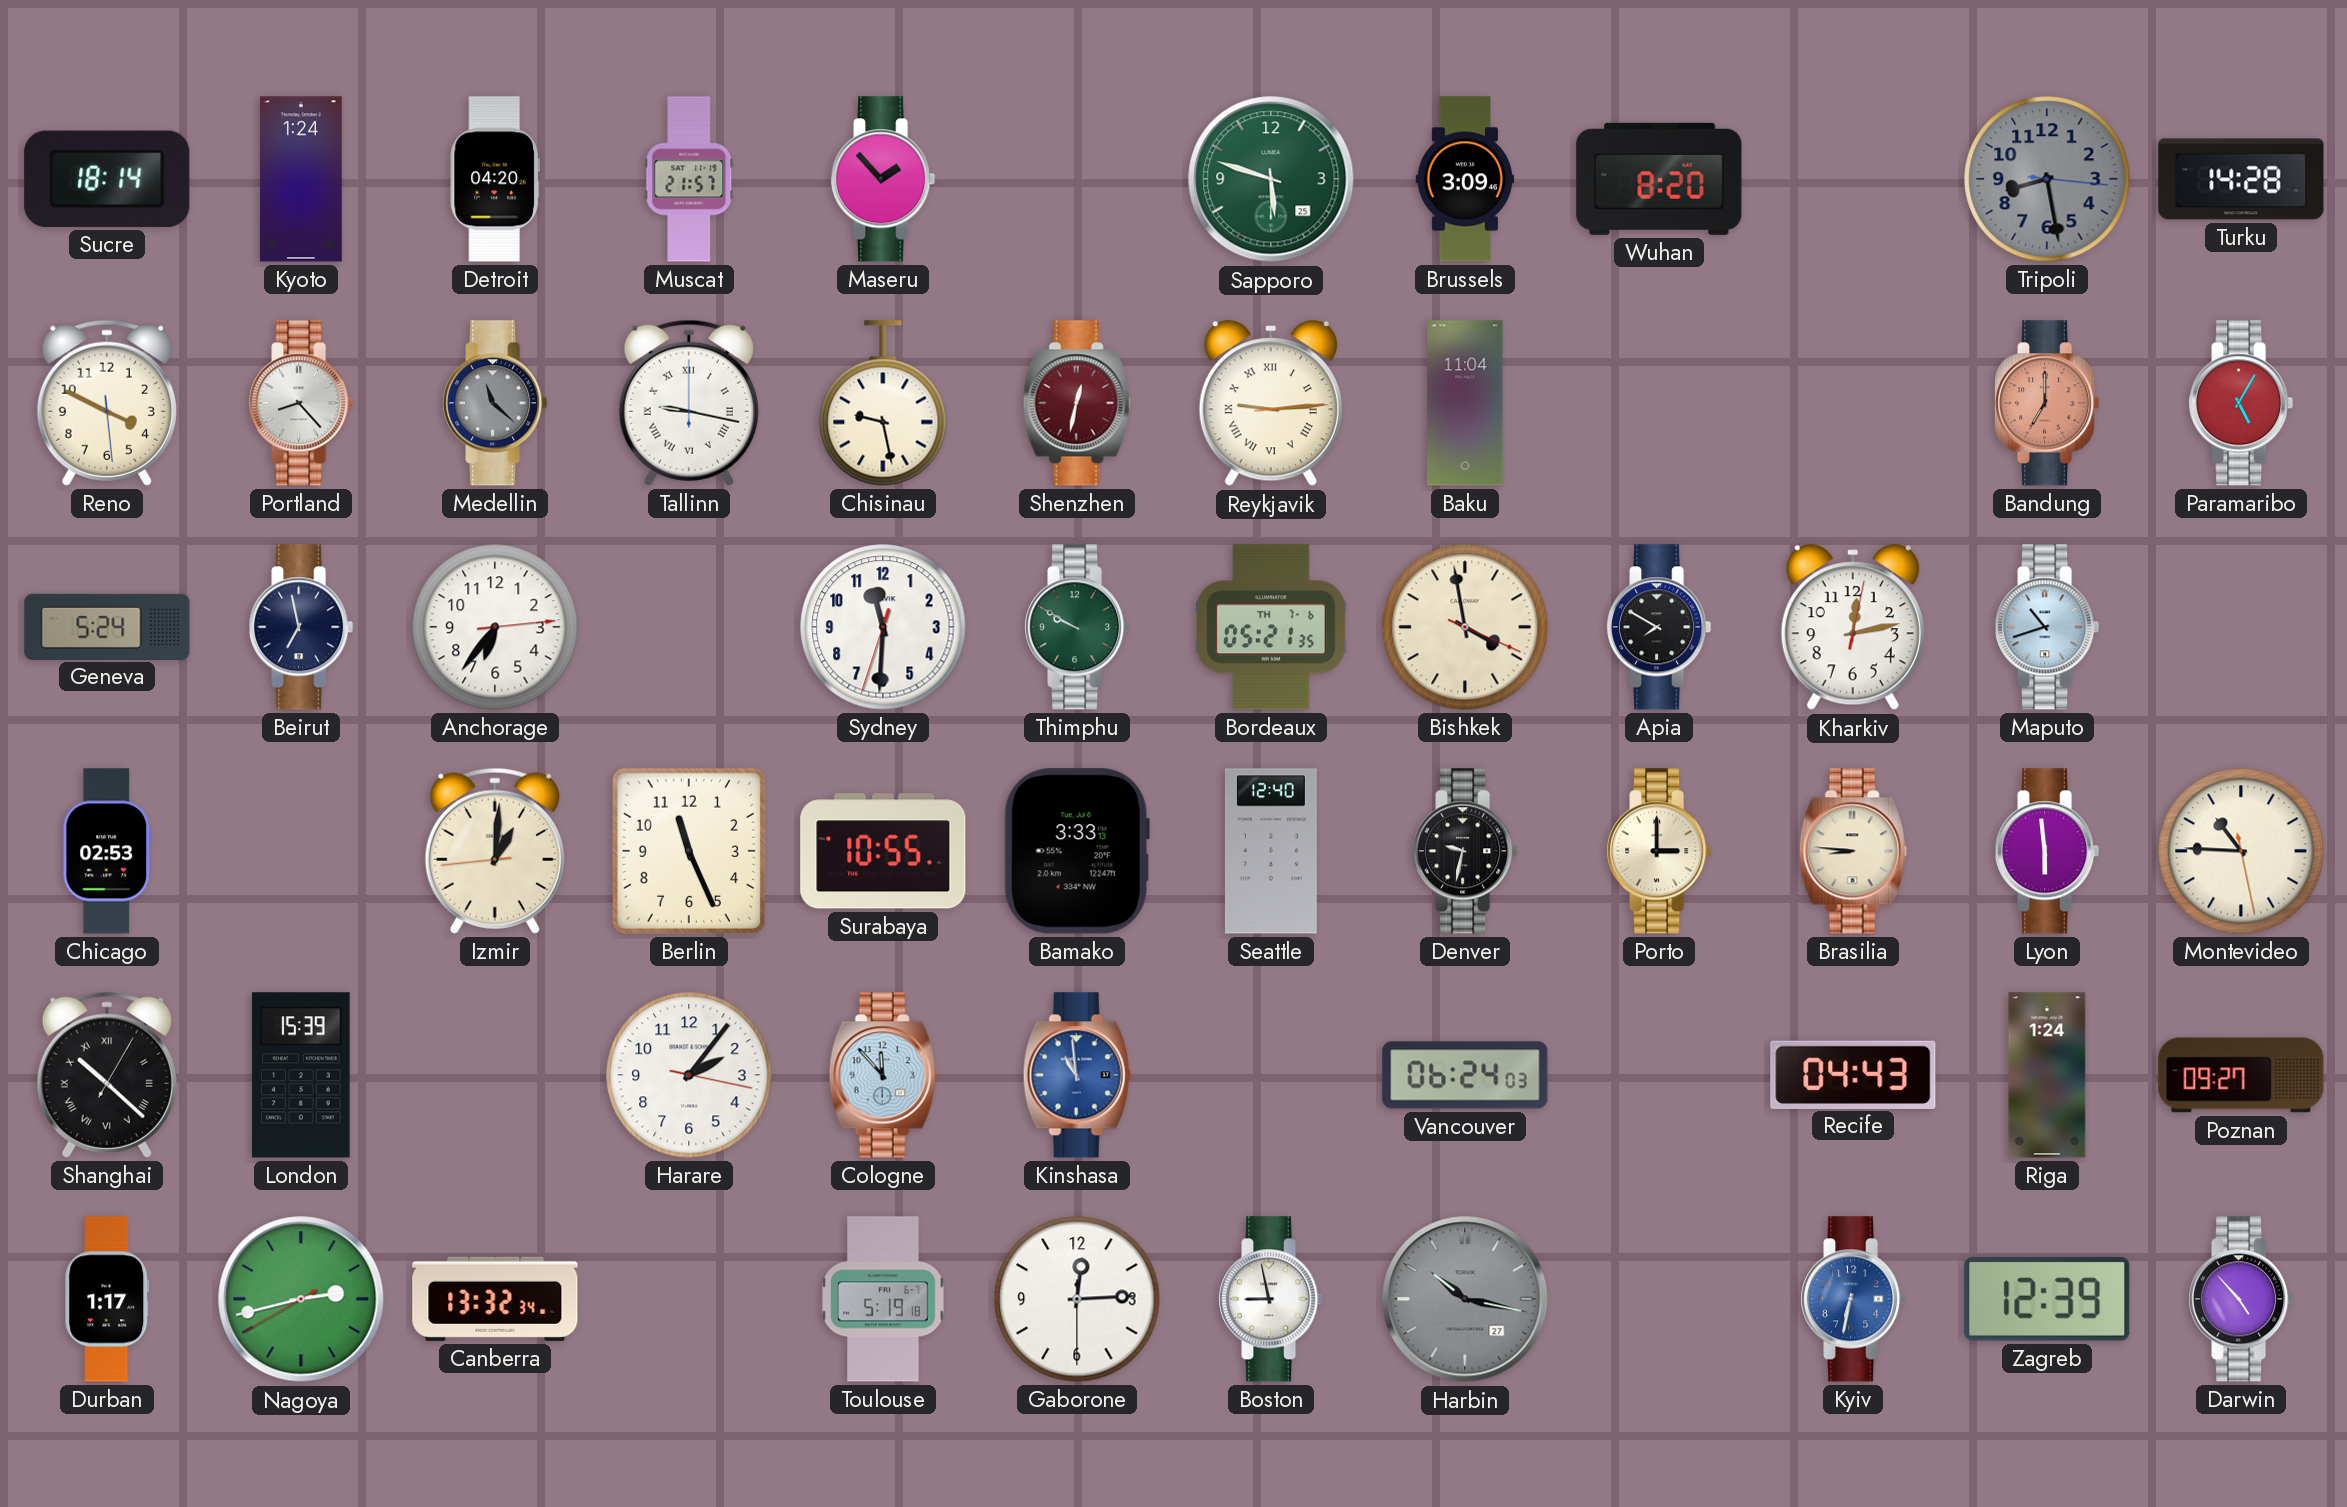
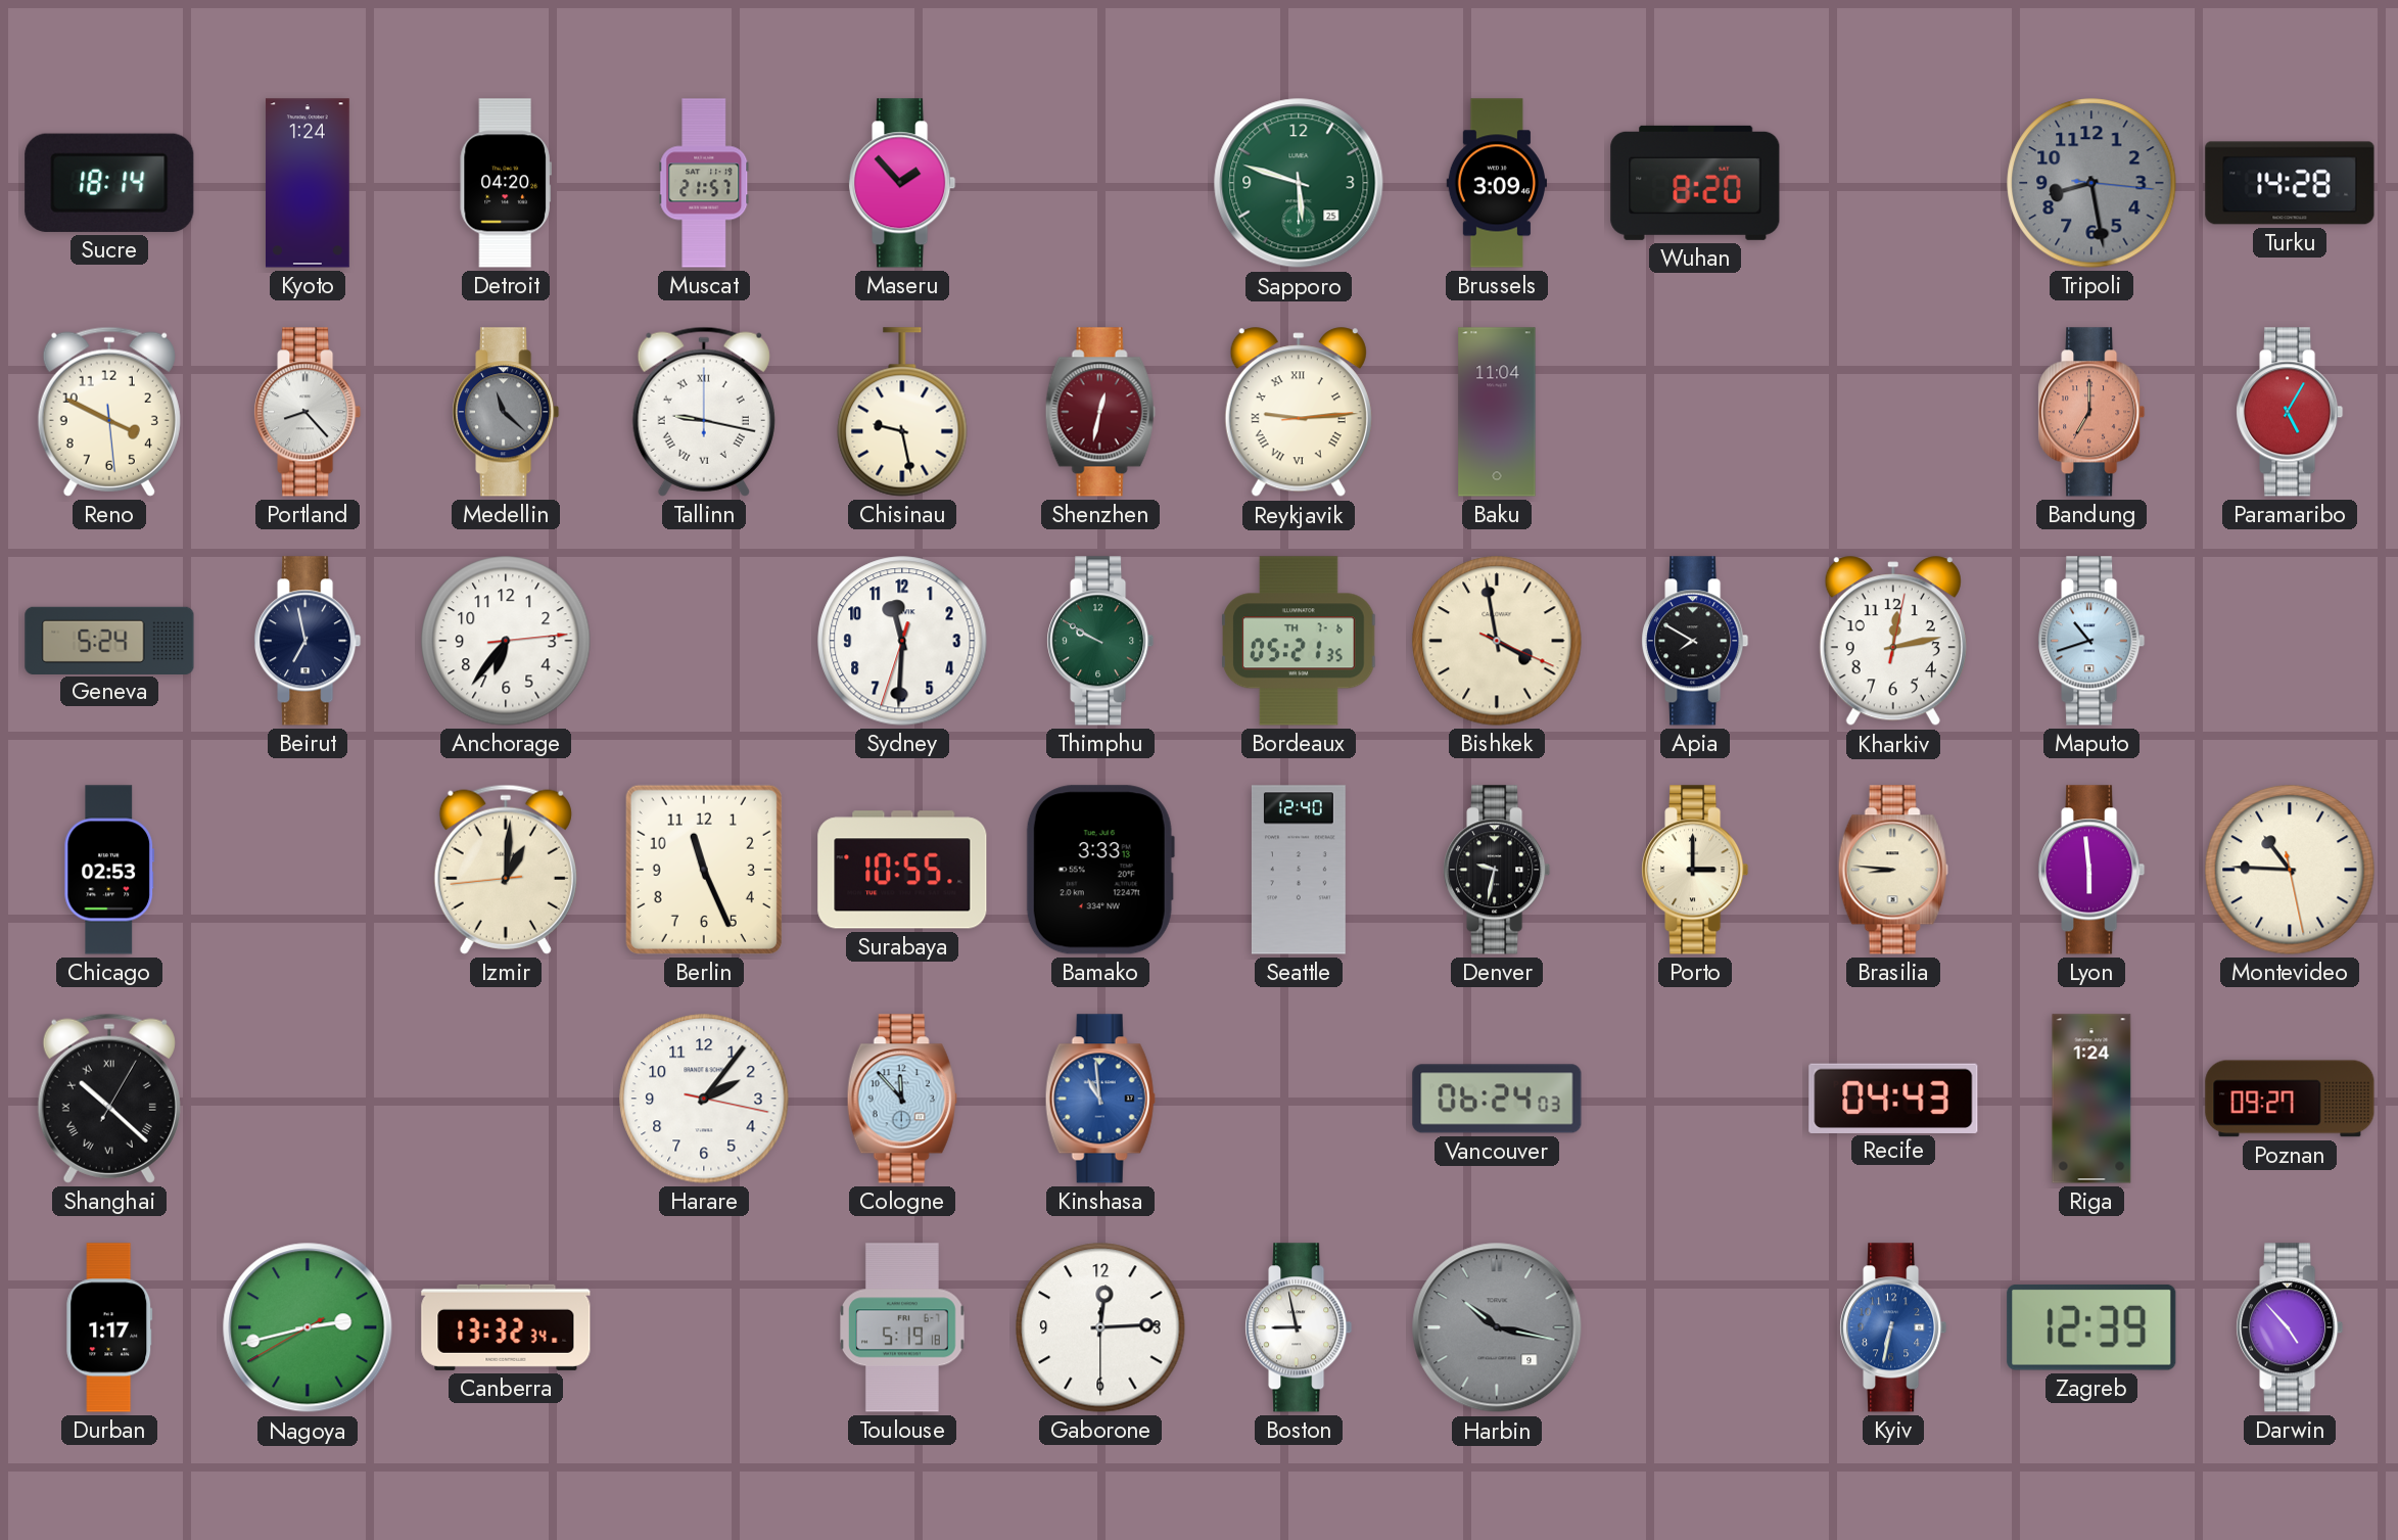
London: 15:39 -> none (302, 1075)
Harbin date: 27 -> 9 (1497, 1327)
